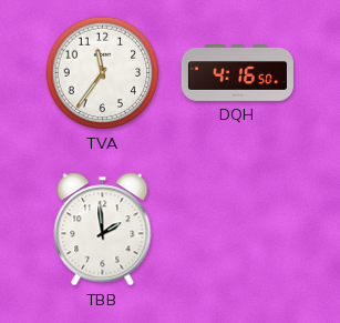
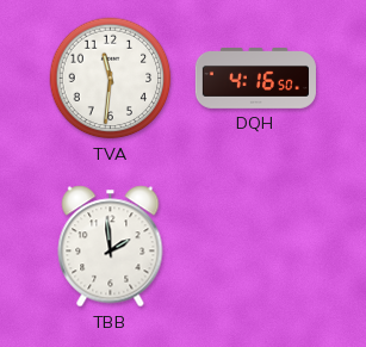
TVA: 11:36 -> 11:31 (111, 79)
